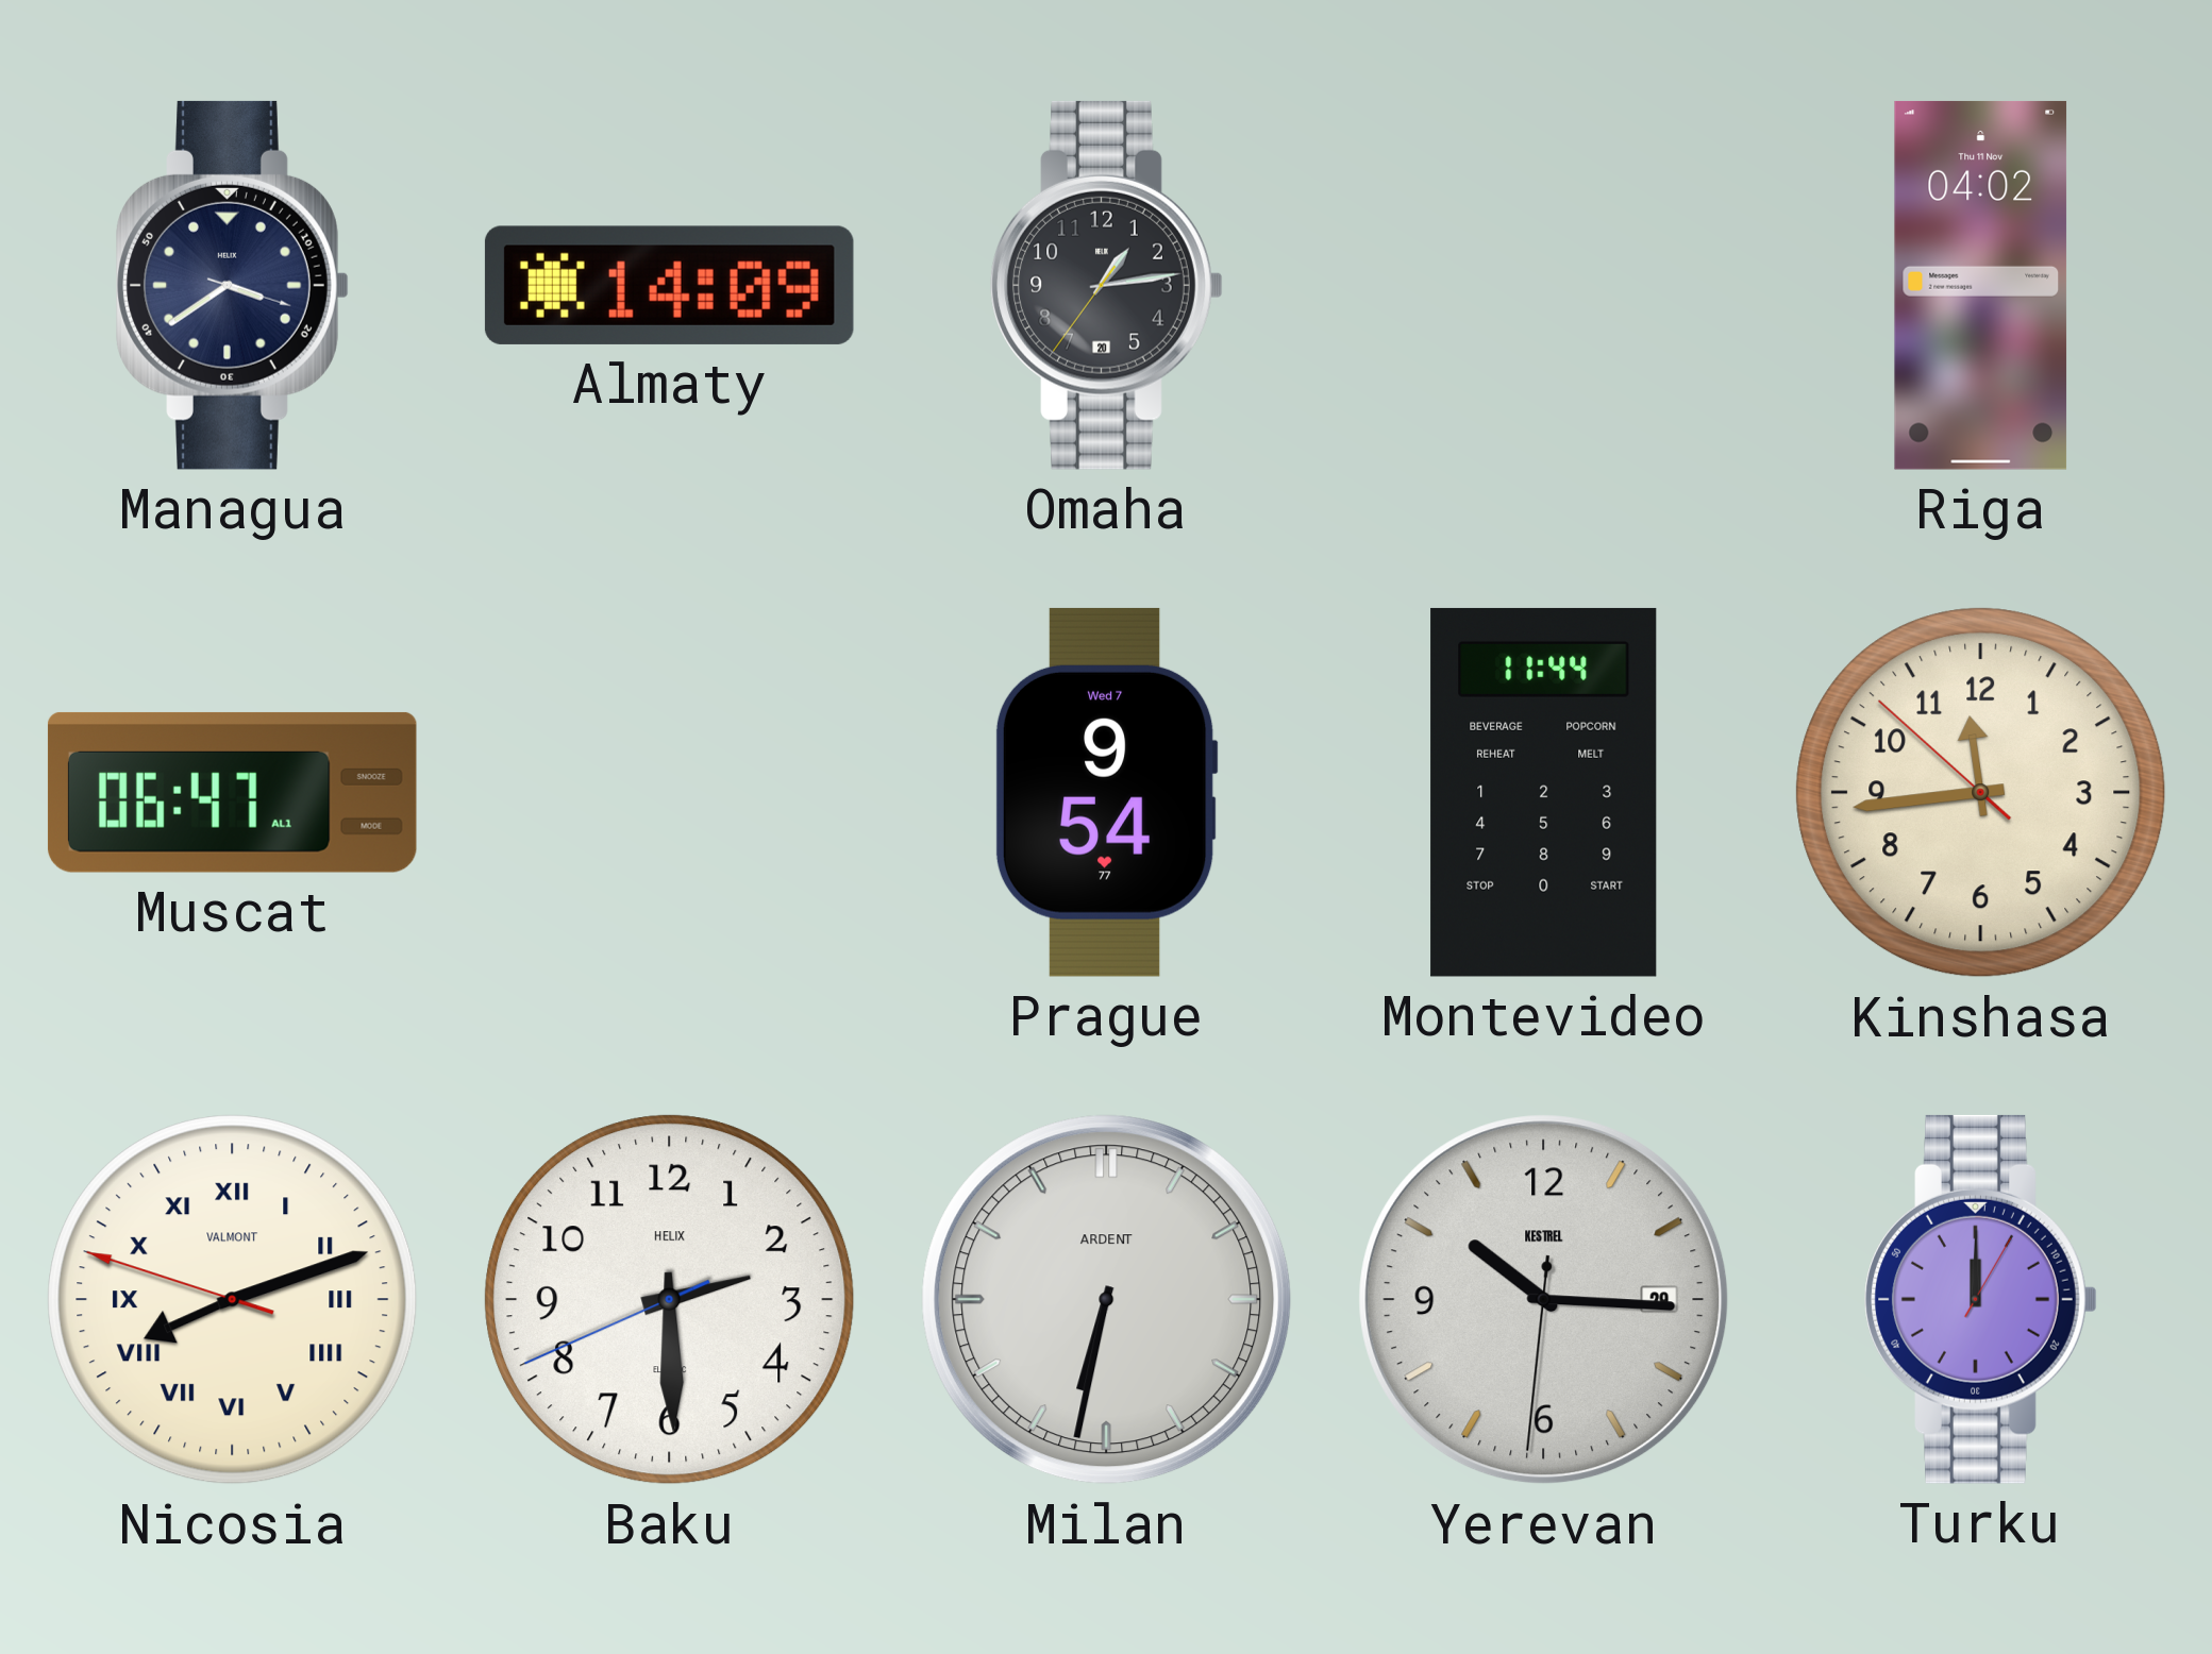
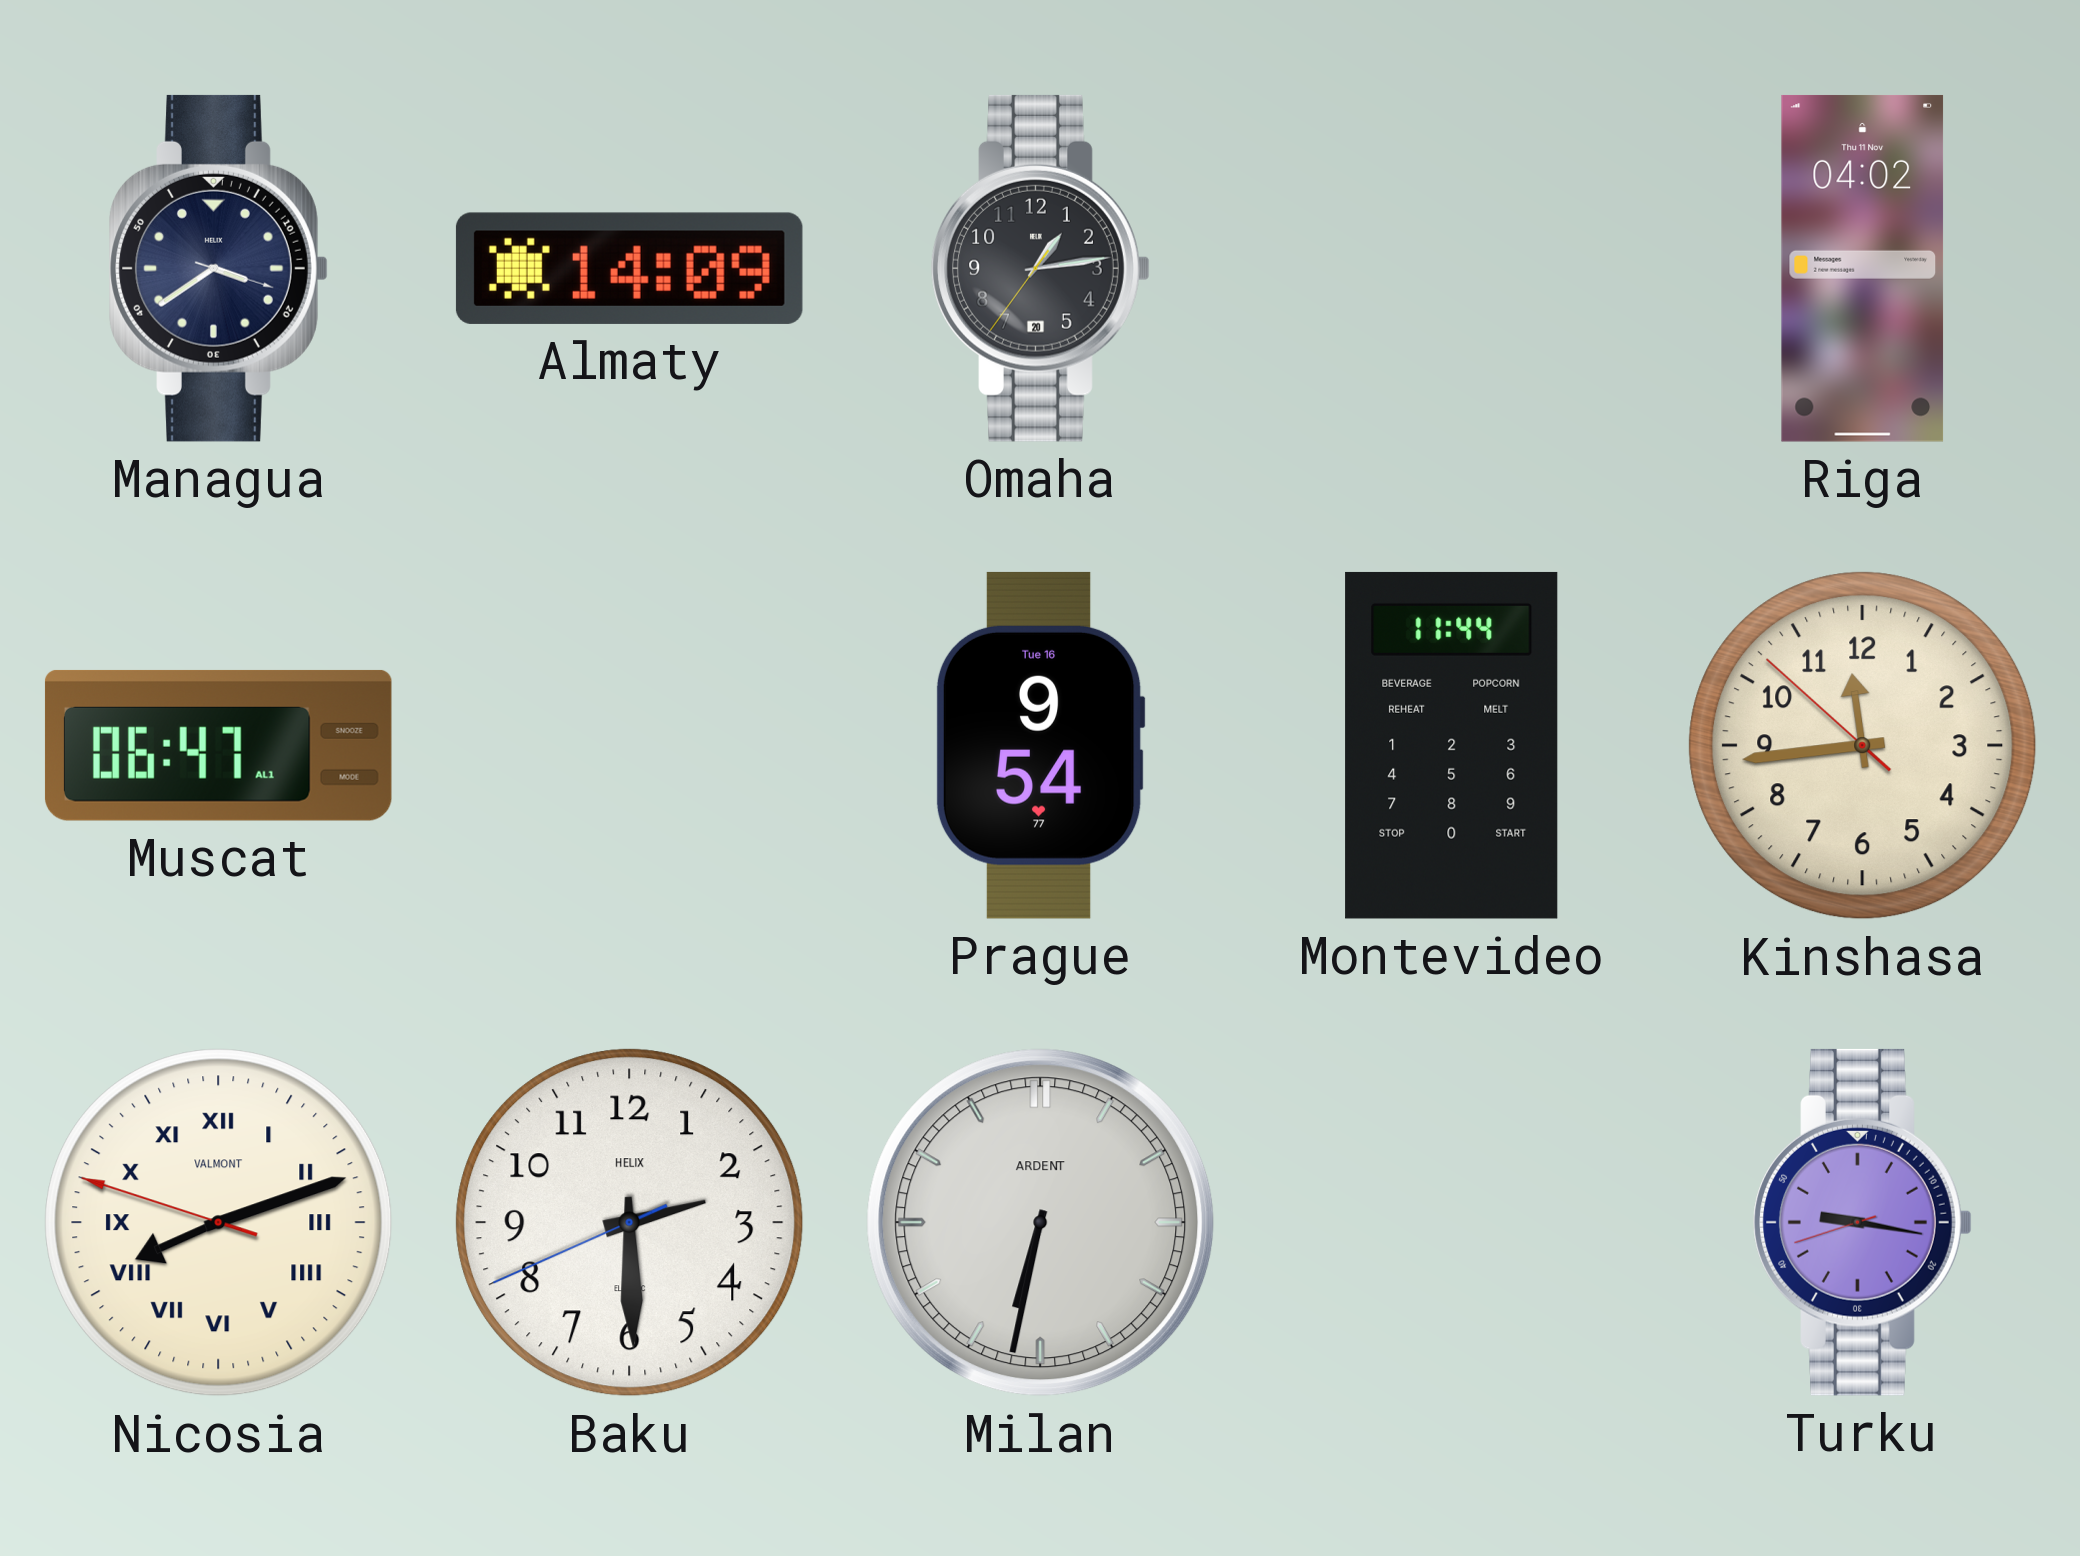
Prague date: Wed 7 -> Tue 16 (1040, 745)
Yerevan: 10:15 -> none (1544, 1300)
Turku: 12:00 -> 9:16 (1863, 1222)
